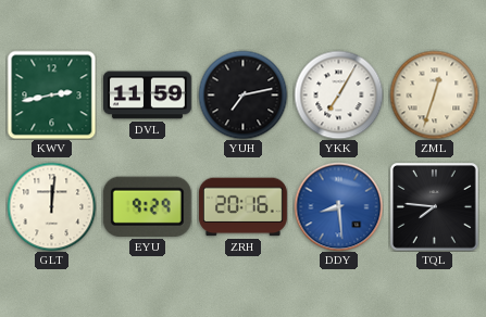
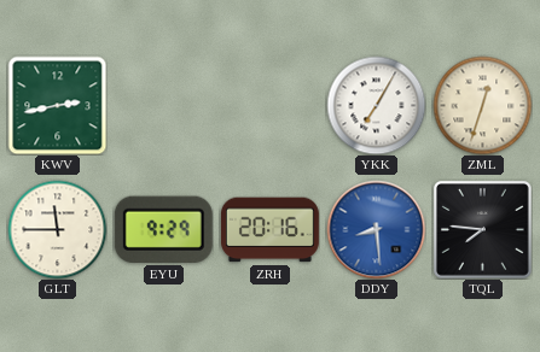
DVL: 11:59 -> none (147, 96)
YUH: 7:13 -> none (242, 94)
GLT: 12:01 -> 11:45 (57, 229)
